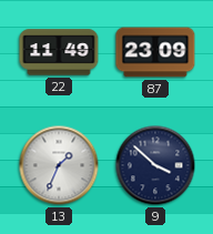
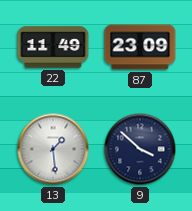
13: 1:34 -> 1:29 (53, 149)
